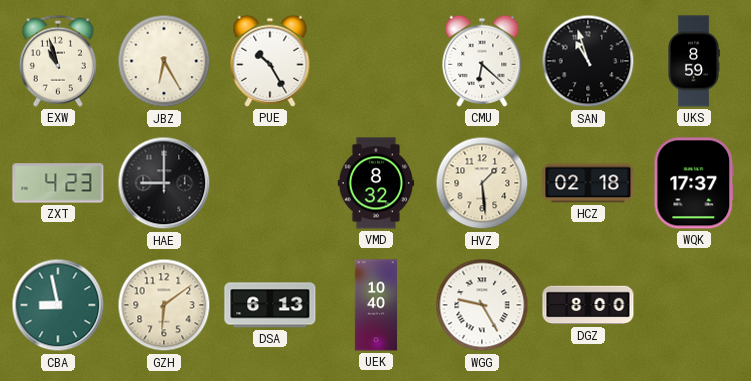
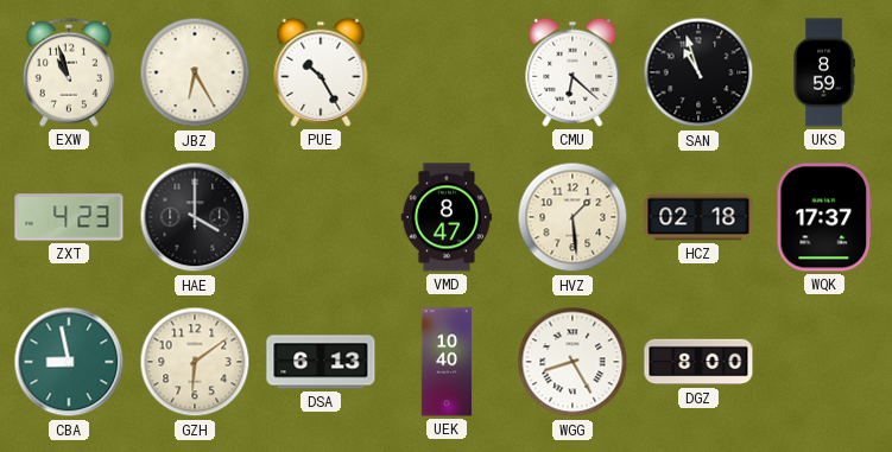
HAE: 9:00 -> 4:00 (195, 217)
VMD: 8:32 -> 8:47 (447, 217)
WGG: 9:25 -> 8:25 (572, 362)
